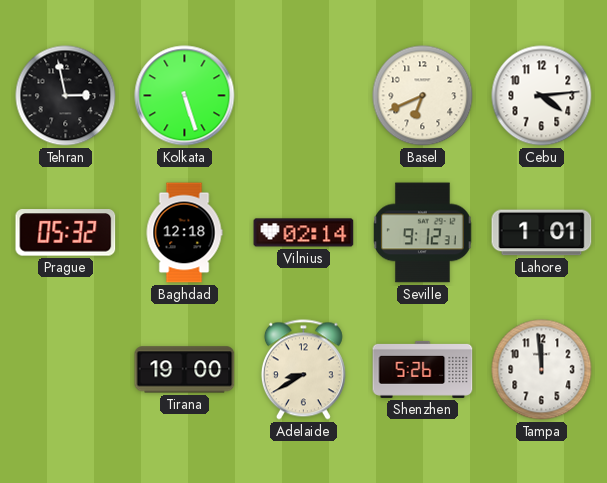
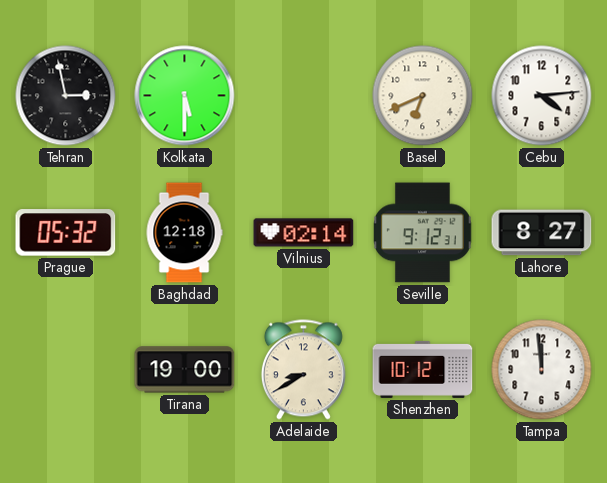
Kolkata: 5:27 -> 5:30 (185, 96)
Lahore: 1:01 -> 8:27 (542, 233)
Shenzhen: 5:26 -> 10:12 (423, 369)
